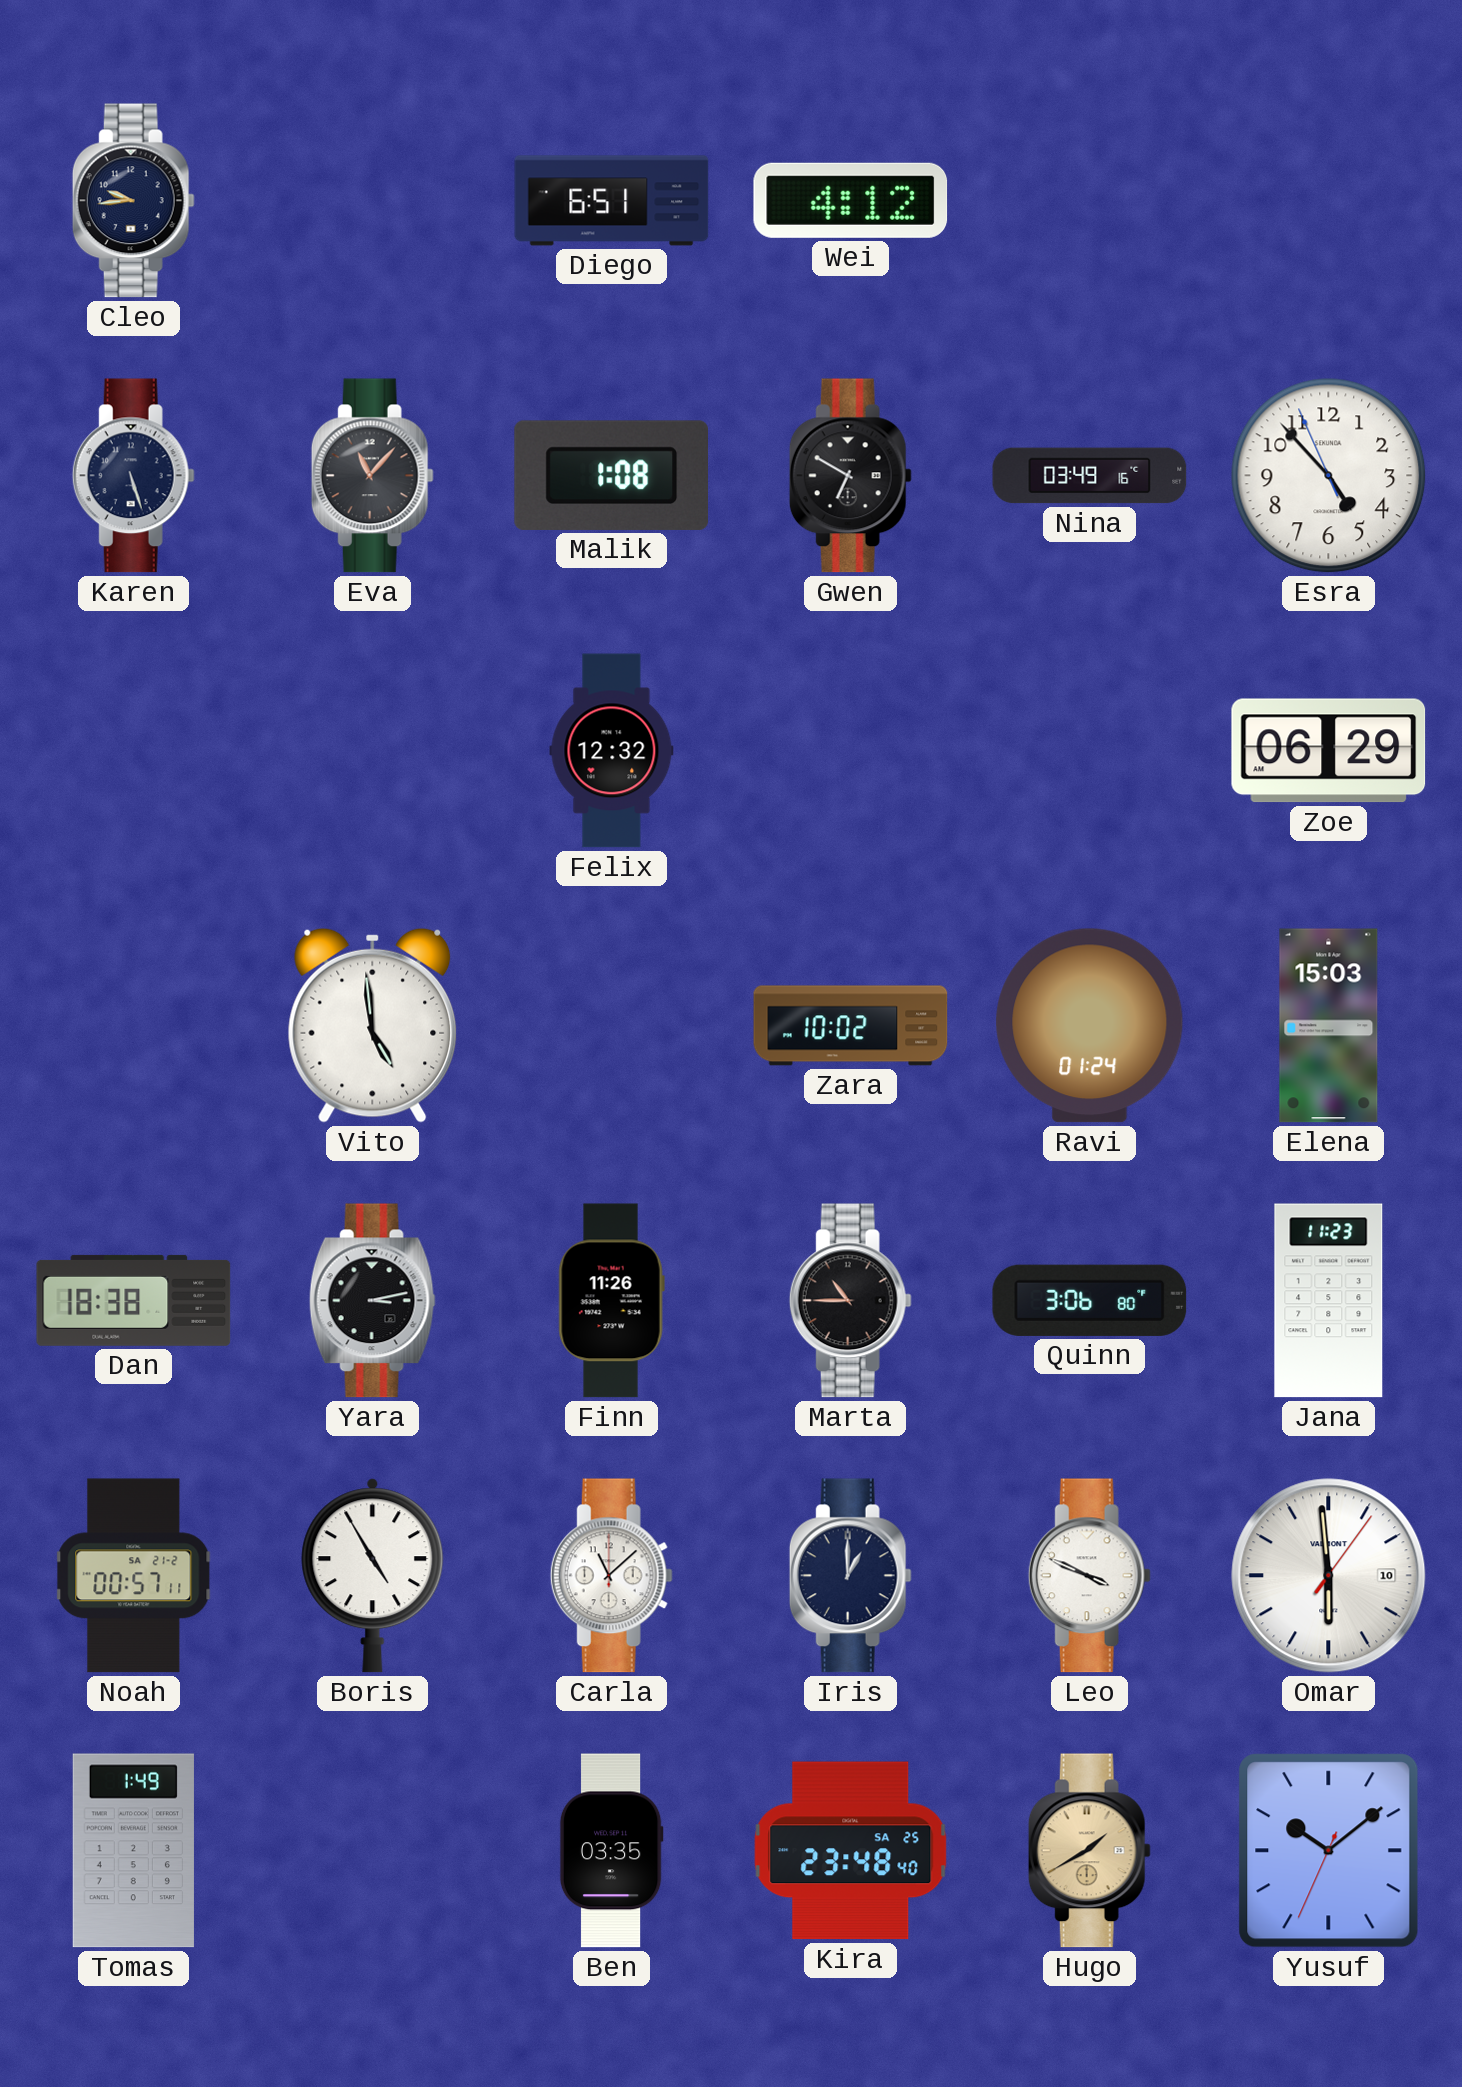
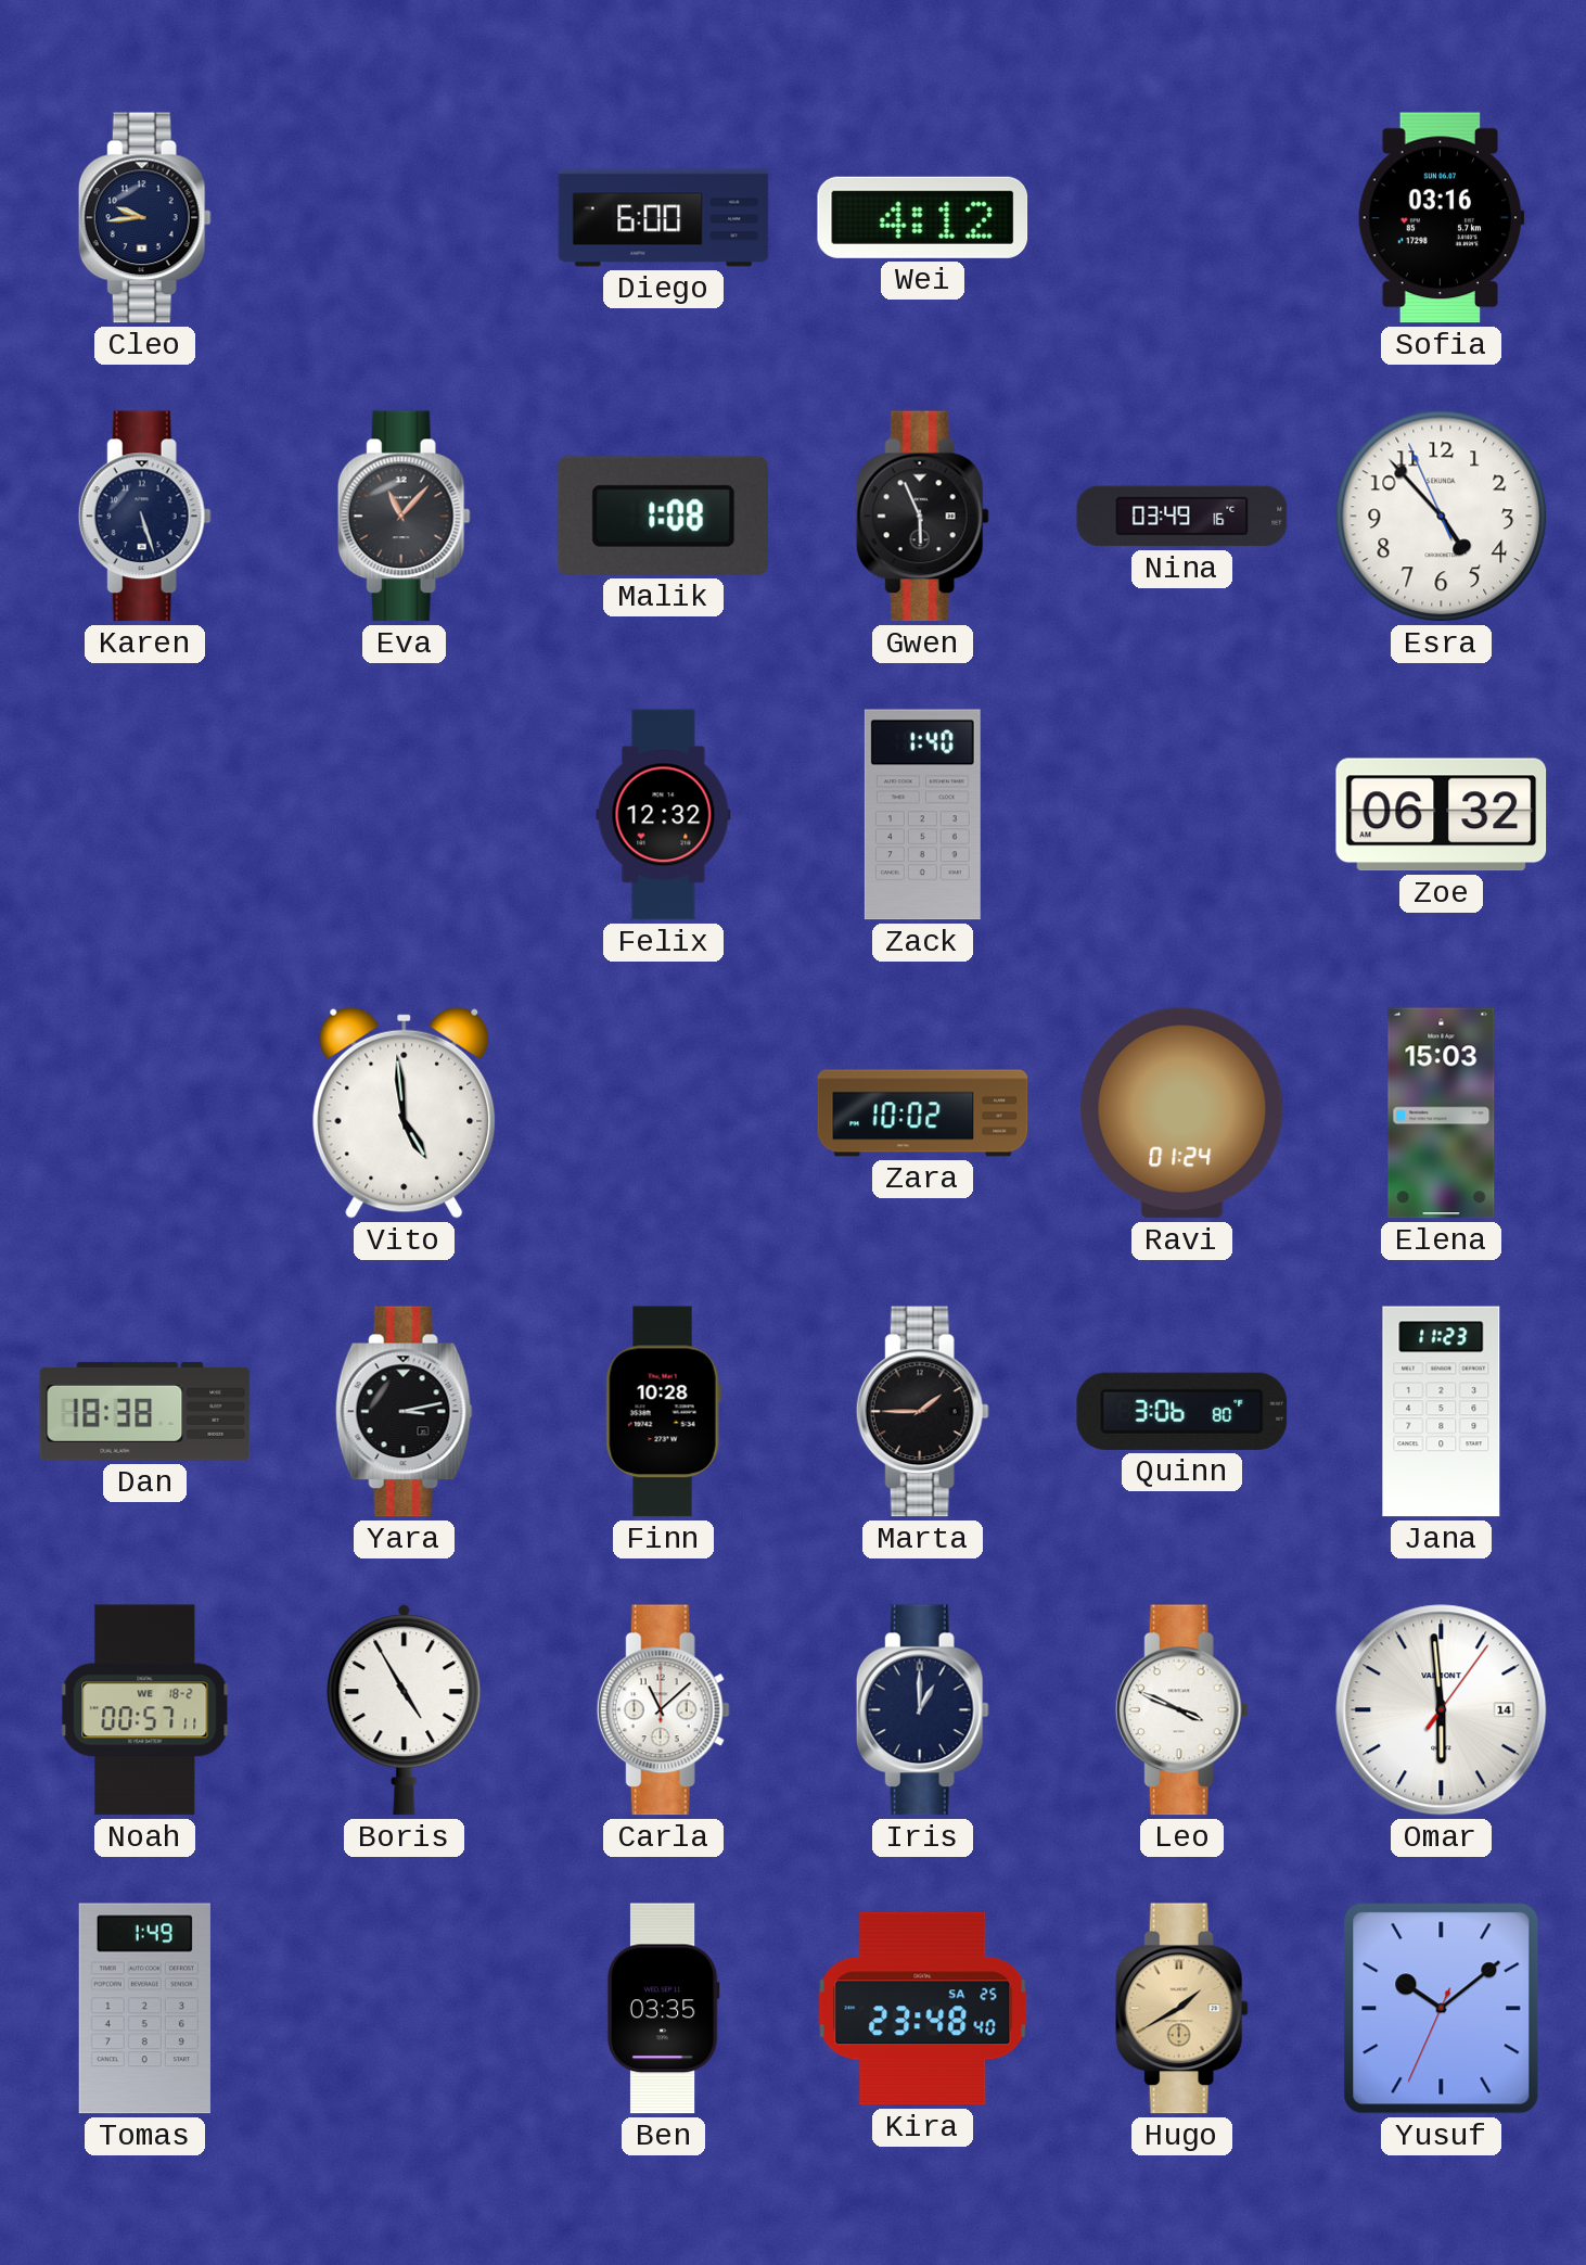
Diego: 6:51 -> 6:00 (664, 218)
Sofia: none -> 03:16 (1441, 218)
Gwen: 6:50 -> 5:56 (922, 517)
Zack: none -> 1:40 (922, 815)
Zoe: 06:29 -> 06:32 (1442, 815)
Finn: 11:26 -> 10:28 (663, 1412)
Marta: 10:45 -> 1:45 (922, 1412)
Noah date: SA 21-2 -> WE 18-2 (145, 1710)
Omar date: 10 -> 14 (1442, 1710)
